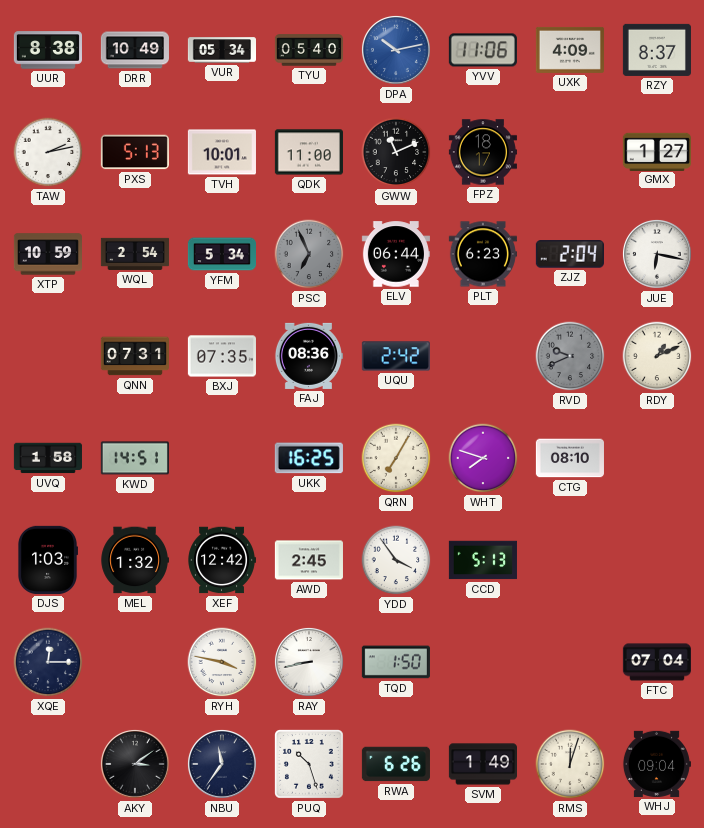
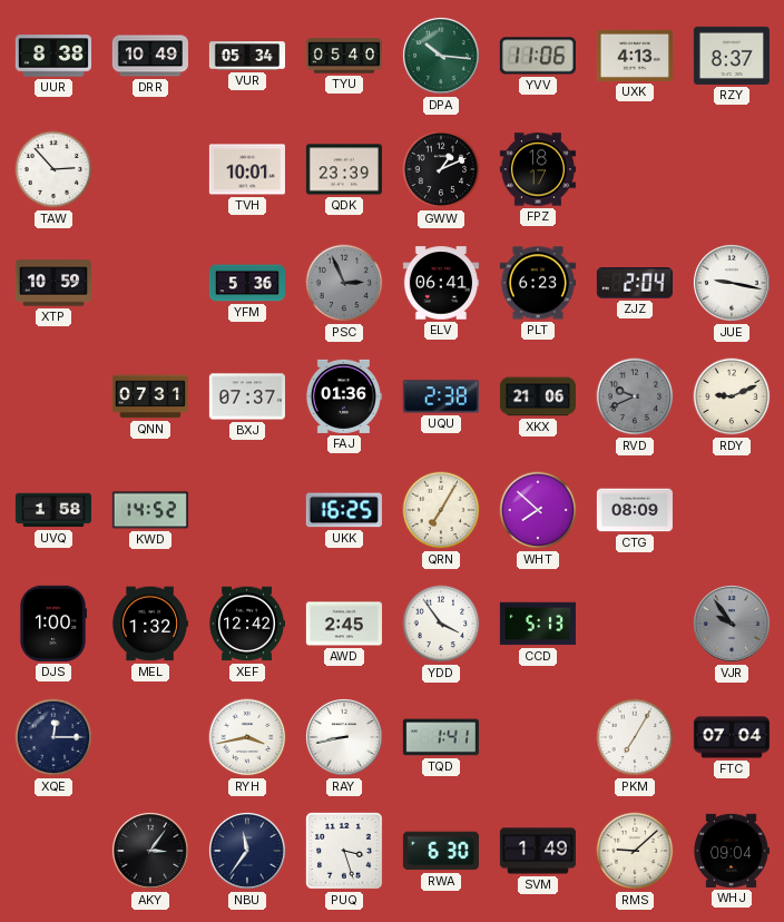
DPA: 10:13 -> 10:16 (442, 57)
DPA dial: blue -> green (442, 57)
UXK: 4:09 -> 4:13 (635, 56)
TAW: 2:13 -> 2:53 (53, 169)
PXS: 5:13 -> none (135, 152)
QDK: 11:00 -> 23:39 (344, 169)
GWW: 11:11 -> 1:11 (441, 169)
GMX: 1:27 -> none (657, 151)
WQL: 2:54 -> none (135, 254)
YFM: 5:34 -> 5:36 (246, 283)
PSC: 6:56 -> 2:56 (344, 283)
ELV: 06:44 -> 06:41 (441, 283)
JUE: 6:17 -> 9:17 (733, 284)
BXJ: 07:35 -> 07:37 (247, 396)
FAJ: 08:36 -> 01:36 (343, 396)
UQU: 2:42 -> 2:38 (441, 396)
XKX: none -> 21:06 (538, 396)
RDY: 1:11 -> 9:11 (732, 396)
KWD: 14:51 -> 14:52 (150, 510)
WHT: 7:48 -> 7:52 (538, 510)
CTG: 08:10 -> 08:09 (635, 510)
DJS: 1:03 -> 1:00 (52, 624)
VJR: none -> 9:54 (733, 625)
RYH: 3:47 -> 3:43 (247, 737)
TQD: 1:50 -> 1:41 (441, 737)
PKM: none -> 7:05 (635, 737)
AKY: 3:09 -> 3:06 (151, 852)
PUQ: 10:27 -> 3:27 (345, 852)
RWA: 6:26 -> 6:30 (441, 851)
RMS: 12:03 -> 9:08 (635, 851)
